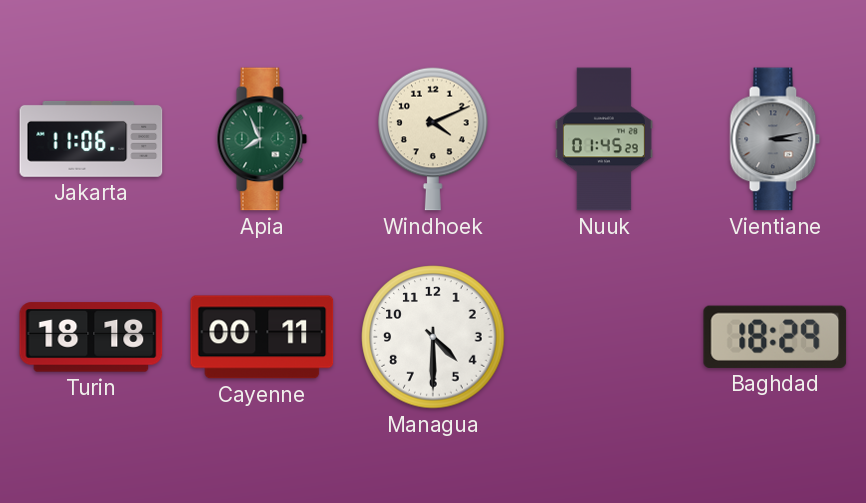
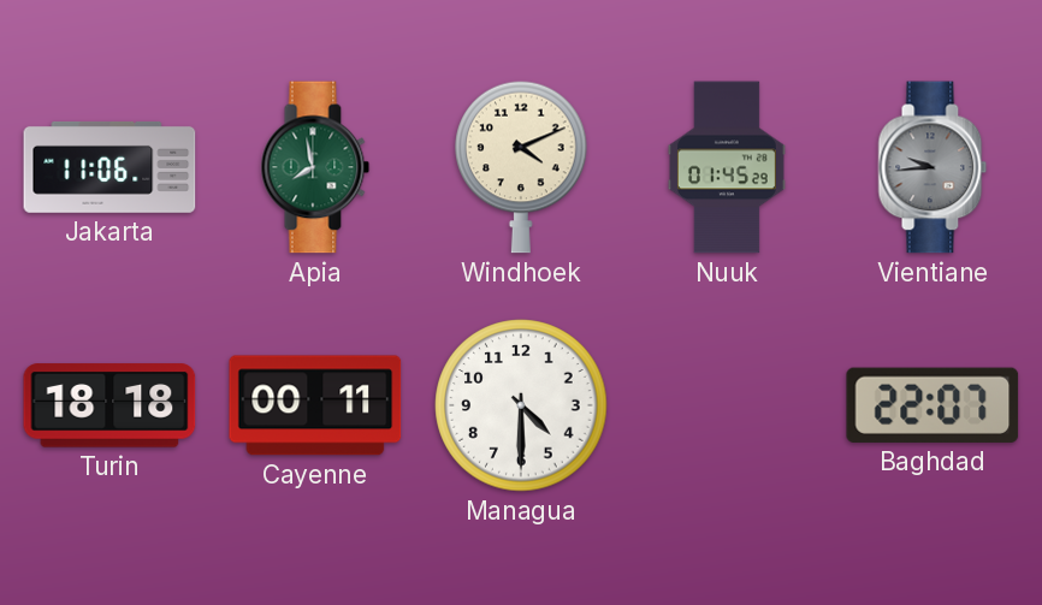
Apia: 7:56 -> 7:58 (315, 167)
Vientiane: 3:13 -> 9:44 (933, 167)
Baghdad: 18:29 -> 22:07 (933, 405)
